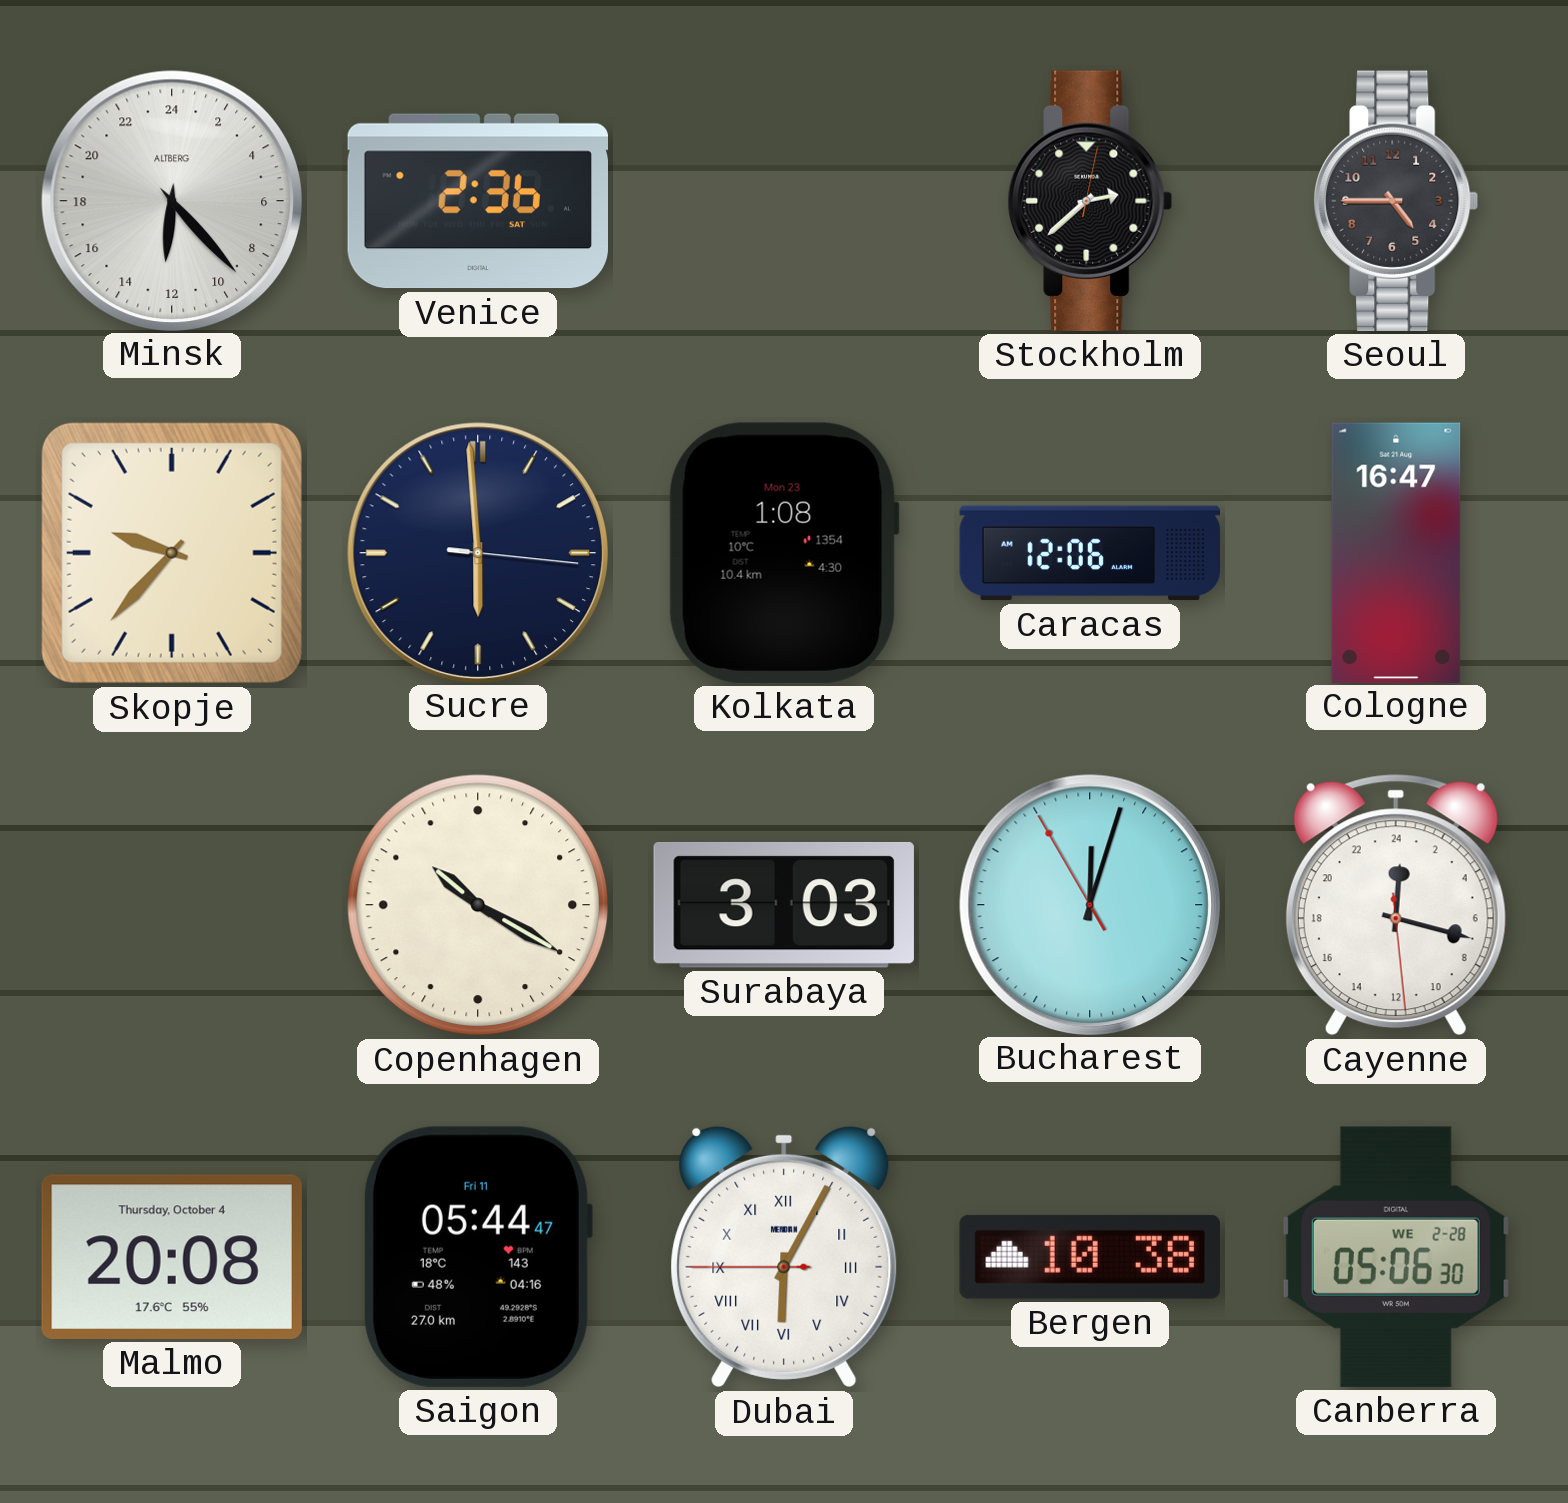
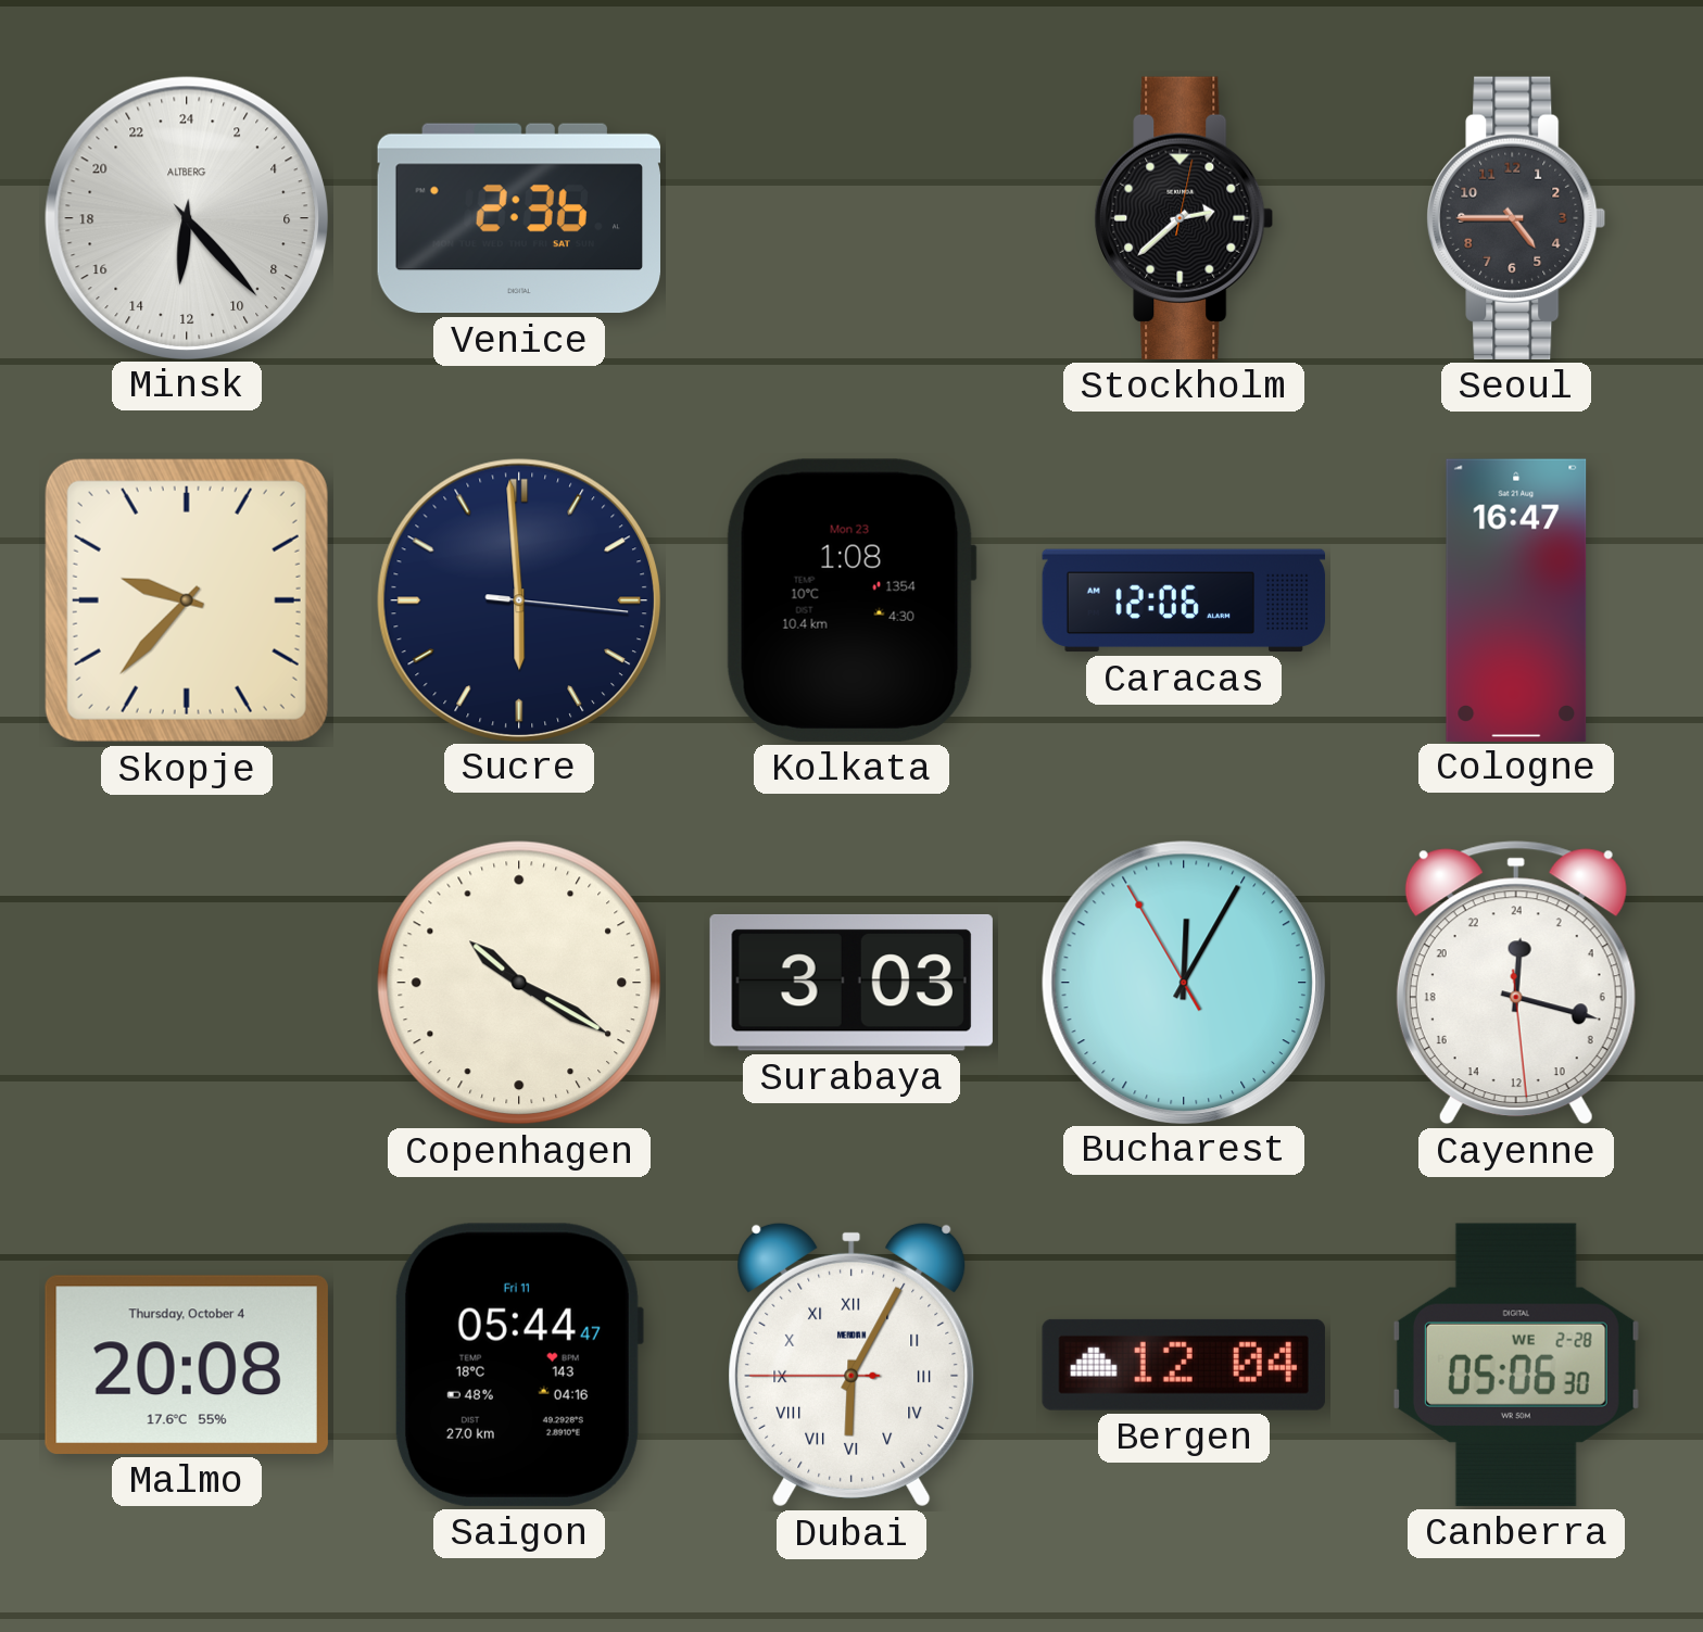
Bucharest: 12:02 -> 12:04 (1183, 982)
Bergen: 10:38 -> 12:04 (1184, 1365)
